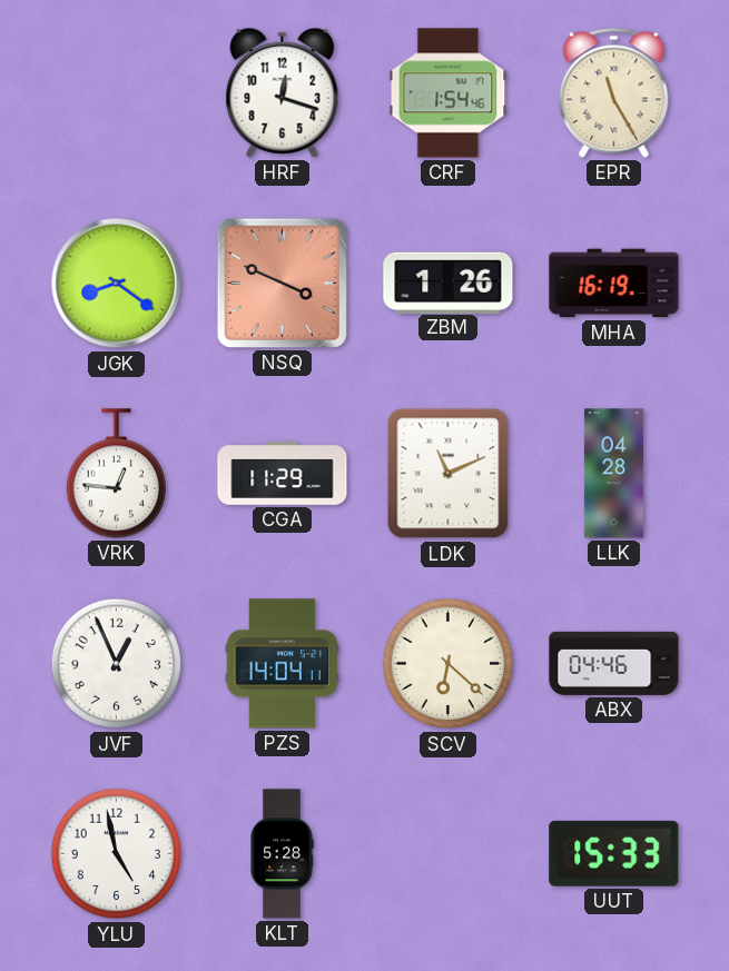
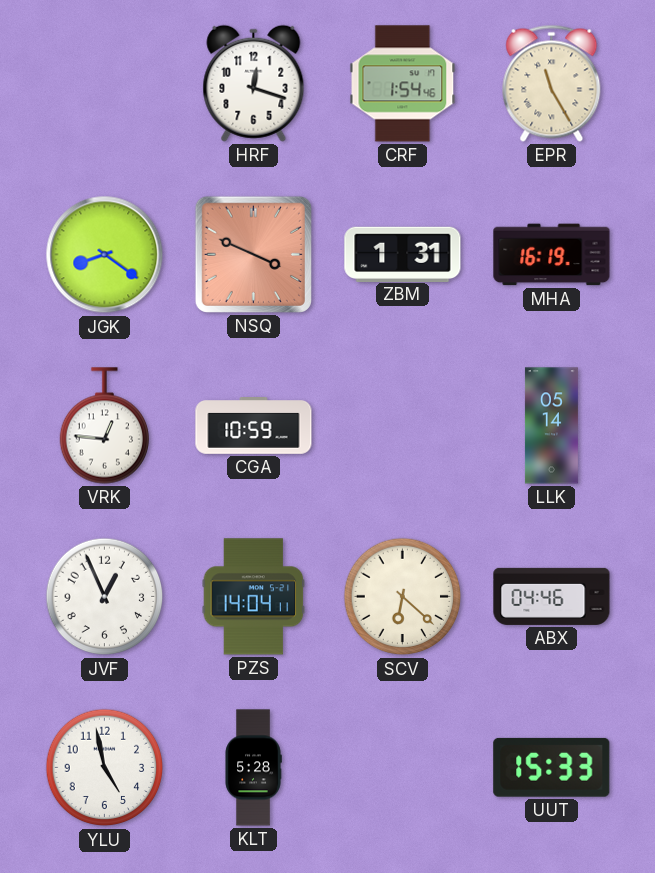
ZBM: 1:26 -> 1:31 (403, 254)
CGA: 11:29 -> 10:59 (254, 426)
LDK: 11:11 -> none (449, 474)
LLK: 04:28 -> 05:14 (551, 426)
